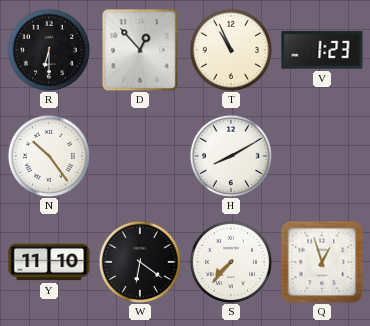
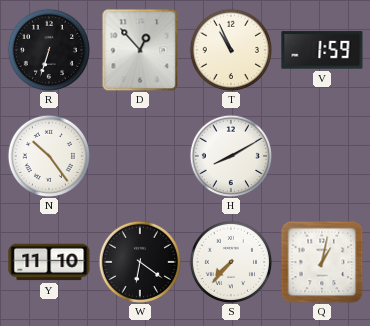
R: 6:30 -> 6:33 (48, 49)
V: 1:23 -> 1:59 (322, 50)
Q: 12:57 -> 1:02 (322, 262)
